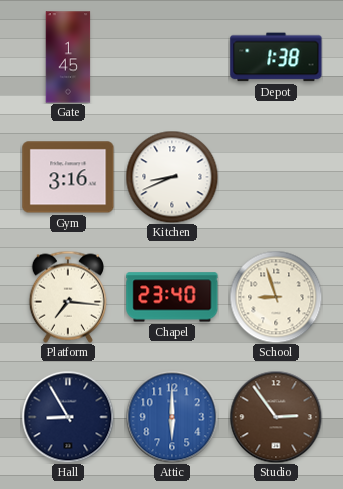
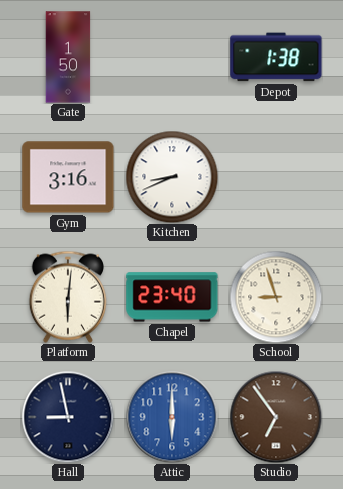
Gate: 1:45 -> 1:50 (68, 57)
Platform: 7:16 -> 6:01 (68, 297)
Hall: 8:55 -> 8:58 (68, 417)
Studio: 2:54 -> 6:54 (276, 417)
